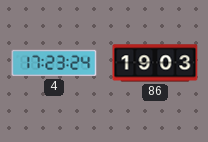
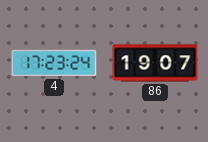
86: 19:03 -> 19:07 (155, 63)
